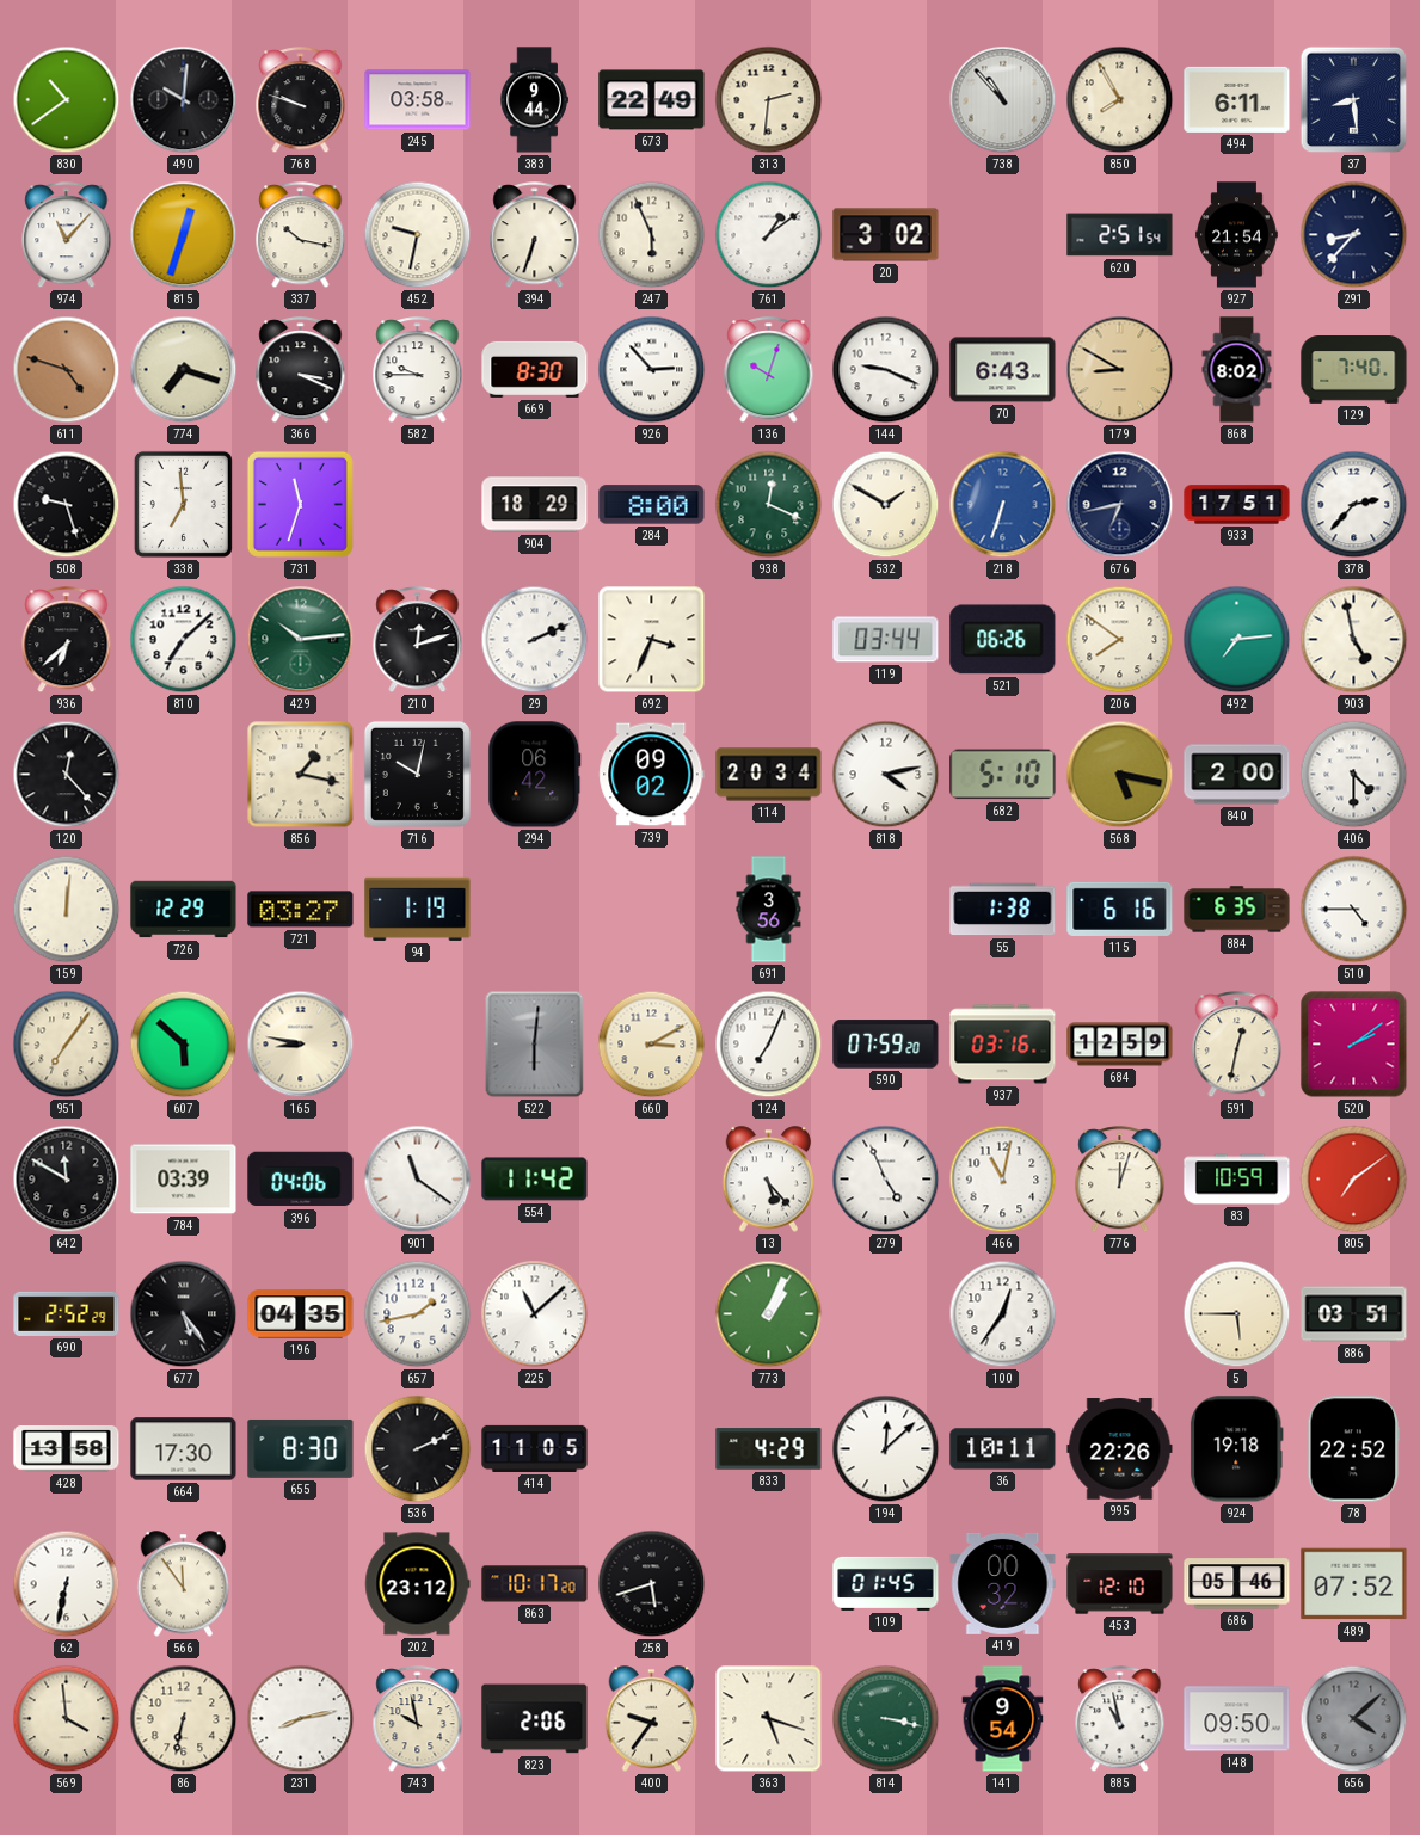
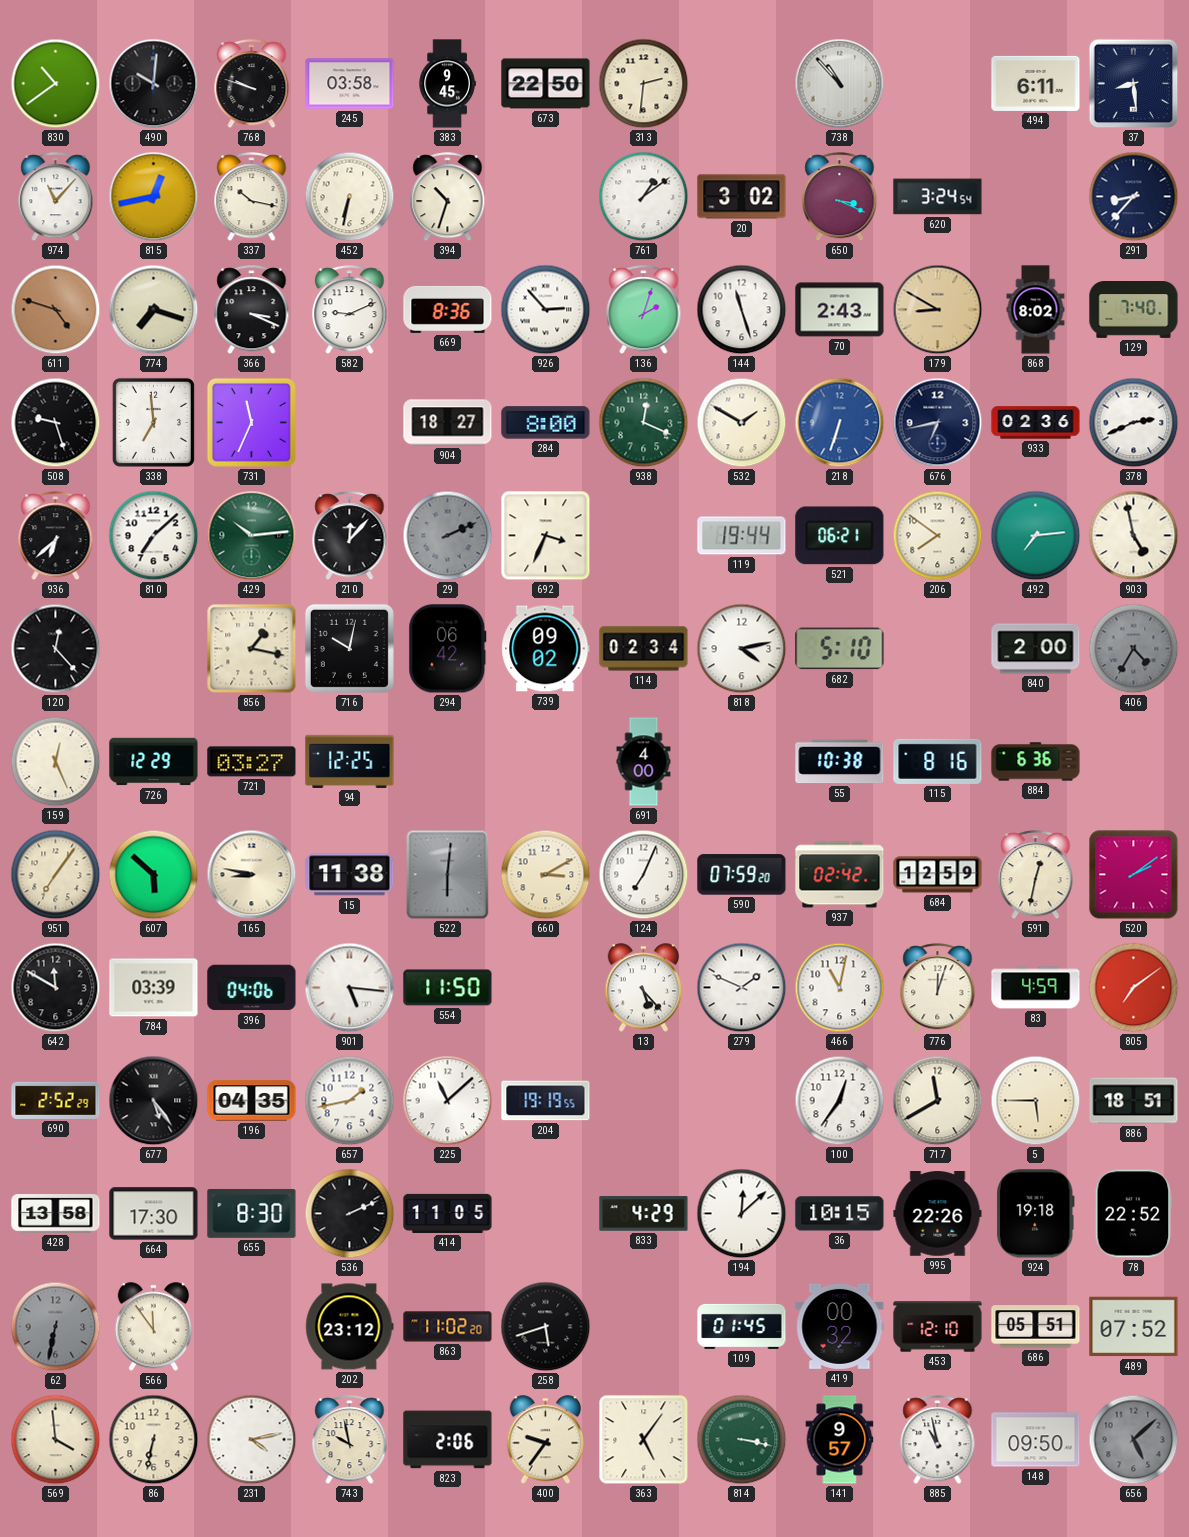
383: 9:44 -> 9:45 (447, 84)
673: 22:49 -> 22:50 (546, 84)
850: 7:55 -> none (1120, 100)
815: 12:33 -> 12:43 (154, 197)
452: 9:32 -> 6:32 (350, 197)
394: 6:33 -> 10:33 (448, 197)
247: 5:56 -> none (652, 235)
650: none -> 3:19 (840, 197)
620: 2:51 -> 3:24 (938, 197)
927: 21:54 -> none (1237, 235)
582: 9:45 -> 9:11 (350, 310)
669: 8:30 -> 8:36 (448, 309)
136: 10:03 -> 2:03 (644, 310)
144: 9:19 -> 11:27 (742, 310)
70: 6:43 -> 2:43 (840, 310)
731: 11:33 -> 11:34 (251, 422)
904: 18:29 -> 18:27 (448, 423)
933: 17:51 -> 02:36 (1036, 423)
378: 2:37 -> 2:41 (1134, 423)
210: 12:12 -> 12:07 (350, 536)
29 dial: white -> grey (448, 536)
119: 03:44 -> 19:44 (742, 536)
521: 06:26 -> 06:21 (840, 536)
114: 20:34 -> 02:34 (644, 649)
568: 5:17 -> none (1120, 775)
406: 4:30 -> 4:35 (1134, 649)
406 dial: white -> grey (1134, 649)
159: 12:01 -> 12:26 (56, 762)
94: 1:19 -> 12:25 (350, 761)
691: 3:56 -> 4:00 (644, 762)
55: 1:38 -> 10:38 (840, 762)
115: 6:16 -> 8:16 (938, 761)
884: 6:35 -> 6:36 (1036, 762)
510: 4:45 -> none (1354, 910)
15: none -> 11:38 (350, 875)
937: 03:16 -> 02:42 (840, 875)
901: 11:21 -> 5:16 (350, 988)
554: 11:42 -> 11:50 (448, 988)
279: 4:56 -> 1:49 (742, 988)
83: 10:59 -> 4:59 (1036, 988)
204: none -> 19:19 (546, 1101)
773: 1:04 -> none (769, 1314)
717: none -> 11:40 (938, 1101)
886: 03:51 -> 18:51 (1134, 1101)
36: 10:11 -> 10:15 (840, 1214)
62 dial: white -> grey (56, 1327)
863: 10:17 -> 11:02 (448, 1327)
686: 05:46 -> 05:51 (1036, 1327)
231: 8:13 -> 4:13 (252, 1440)
363: 5:18 -> 5:06 (644, 1440)
141: 9:54 -> 9:57 (840, 1440)
656: 4:08 -> 5:08 (1134, 1440)
